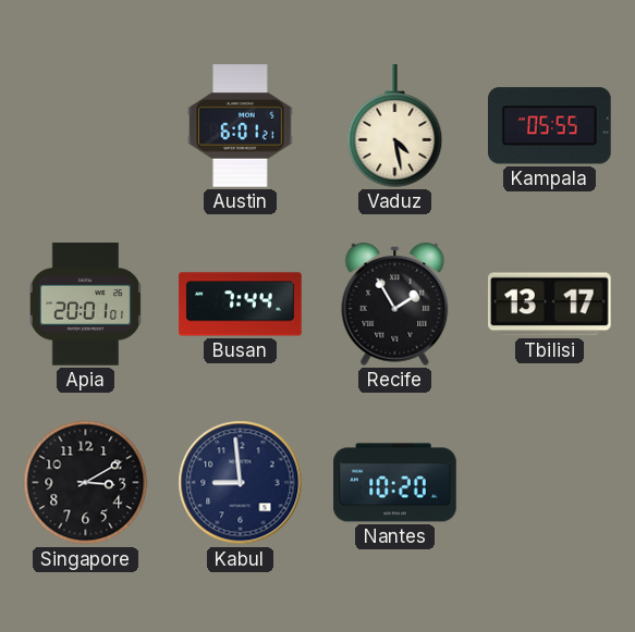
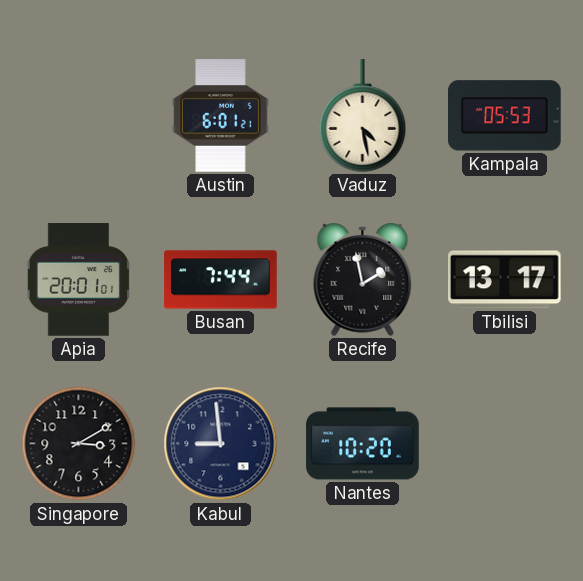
Kampala: 05:55 -> 05:53 (505, 116)
Recife: 1:55 -> 1:58 (363, 279)
